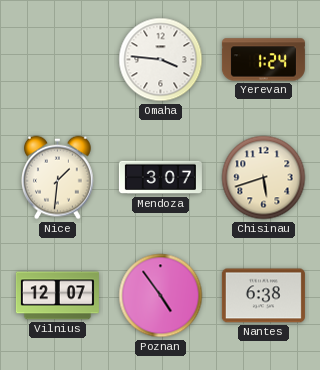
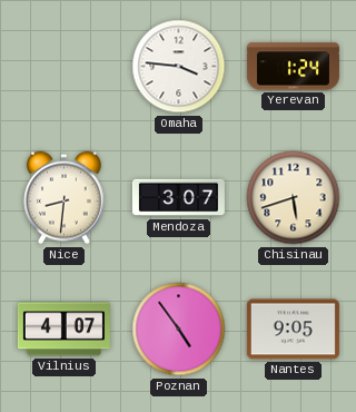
Nice: 1:31 -> 8:31 (65, 198)
Vilnius: 12:07 -> 4:07 (63, 330)
Nantes: 6:38 -> 9:05 (293, 330)
